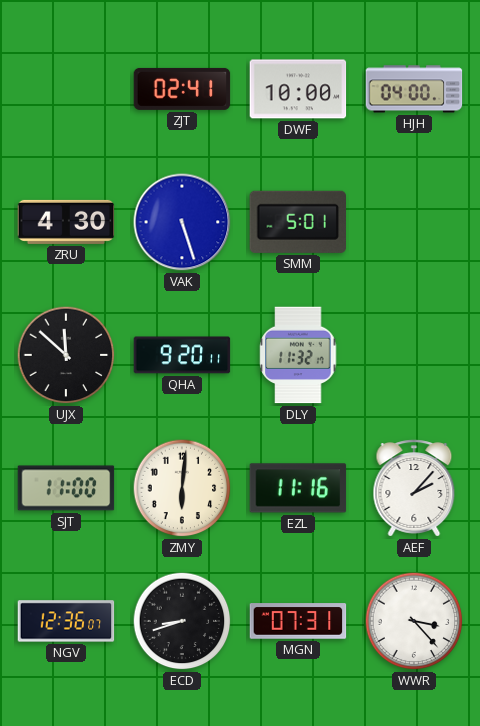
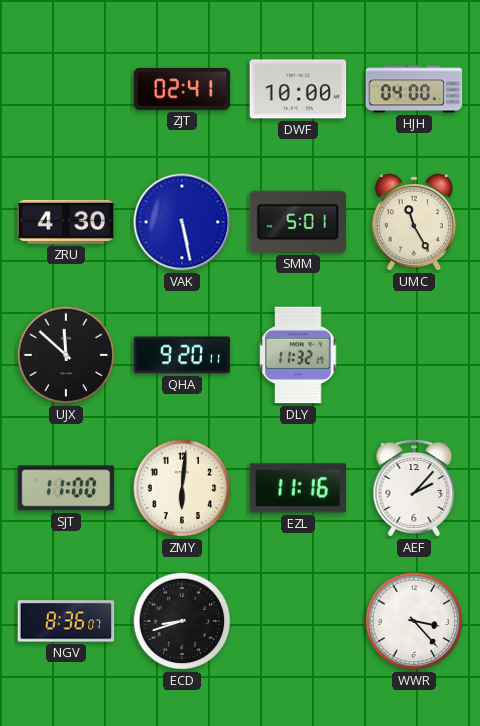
VAK: 5:27 -> 5:28 (182, 222)
UMC: none -> 11:25 (414, 222)
NGV: 12:36 -> 8:36 (66, 621)
MGN: 07:31 -> none (298, 621)
